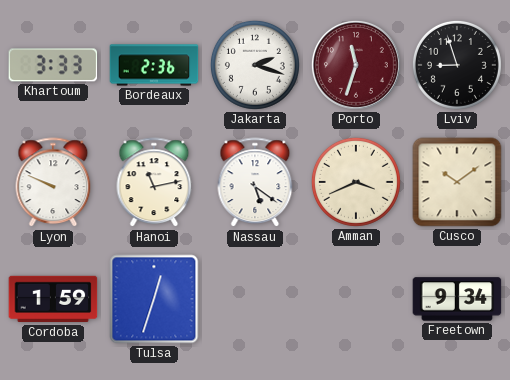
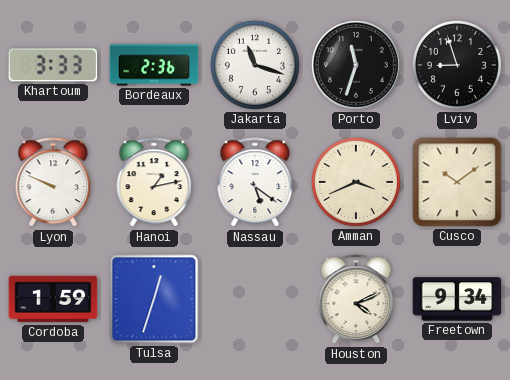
Jakarta: 2:18 -> 11:18 (255, 65)
Porto dial: burgundy -> black (356, 65)
Hanoi: 11:13 -> 1:13 (154, 183)
Houston: none -> 4:11 (356, 300)
